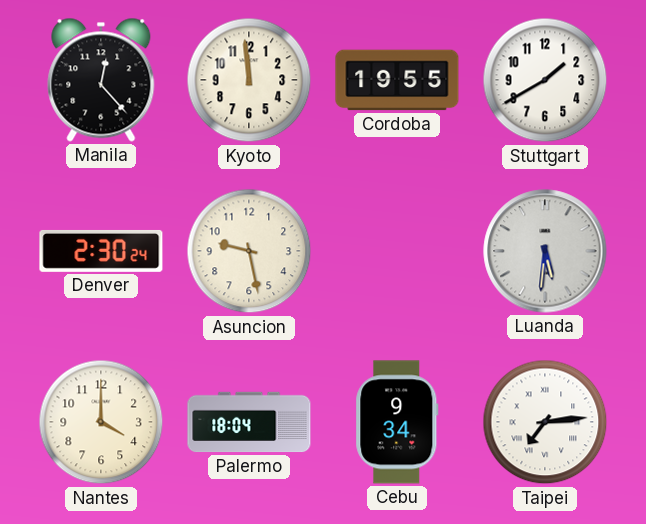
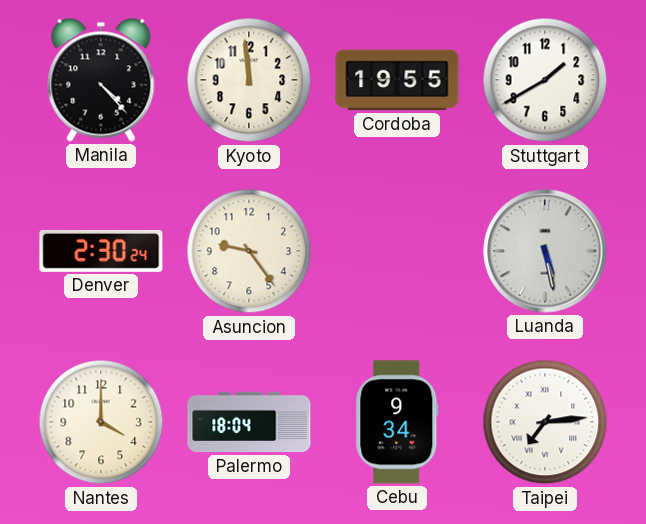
Manila: 12:23 -> 4:23 (101, 80)
Asuncion: 9:28 -> 9:24 (249, 251)
Luanda: 5:31 -> 5:28 (545, 251)
